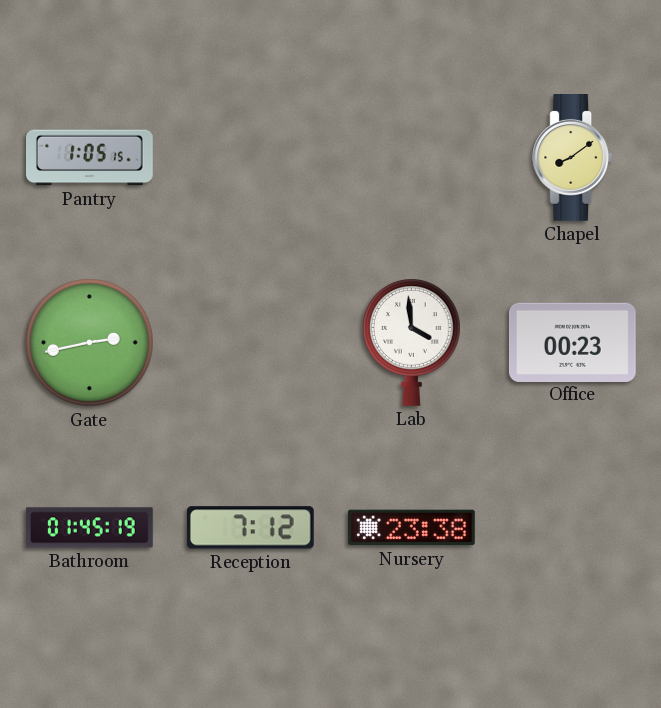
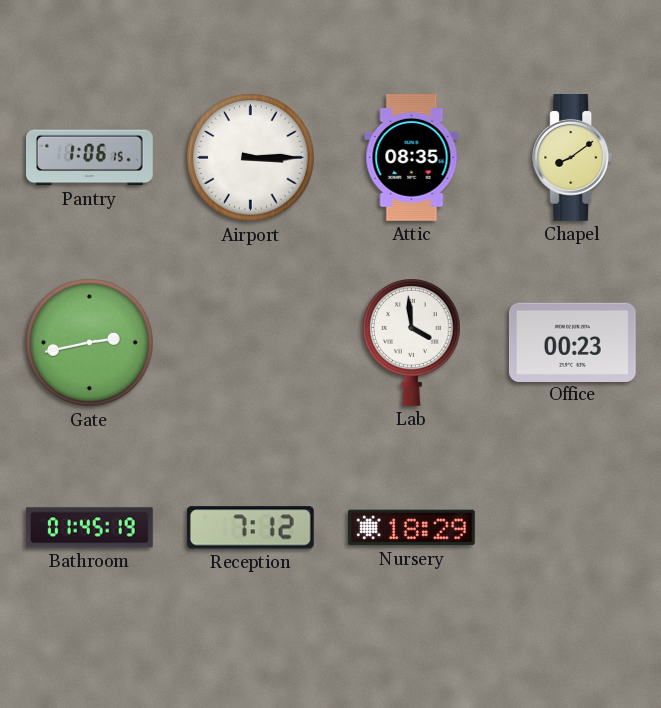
Pantry: 1:05 -> 1:06 (90, 158)
Airport: none -> 3:15 (251, 158)
Attic: none -> 08:35 (412, 158)
Nursery: 23:38 -> 18:29 (411, 528)
